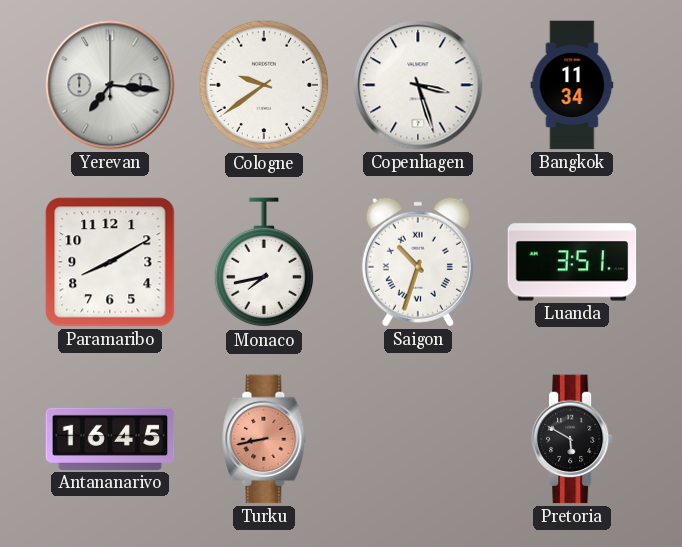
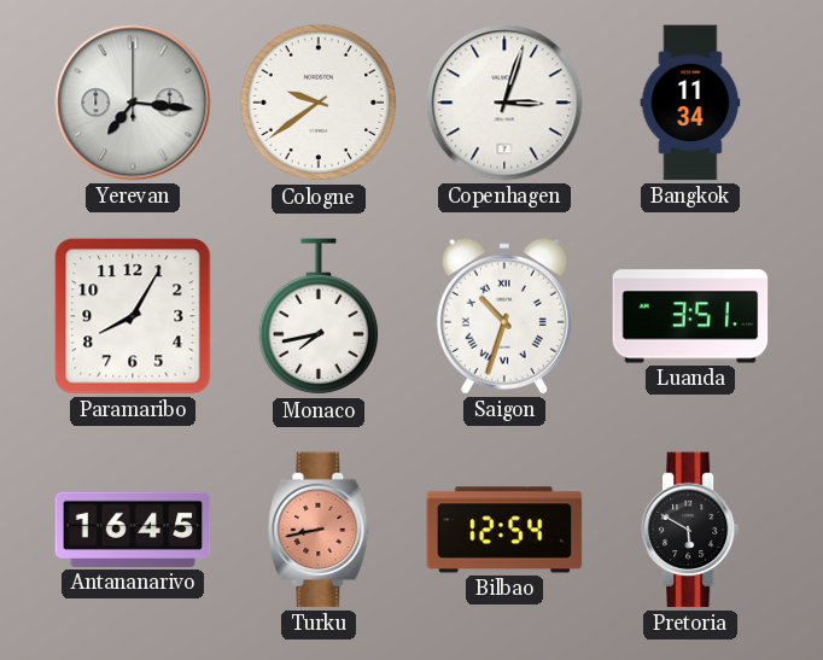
Copenhagen: 3:27 -> 3:03 (504, 103)
Paramaribo: 8:10 -> 8:05 (133, 316)
Bilbao: none -> 12:54 (504, 530)
